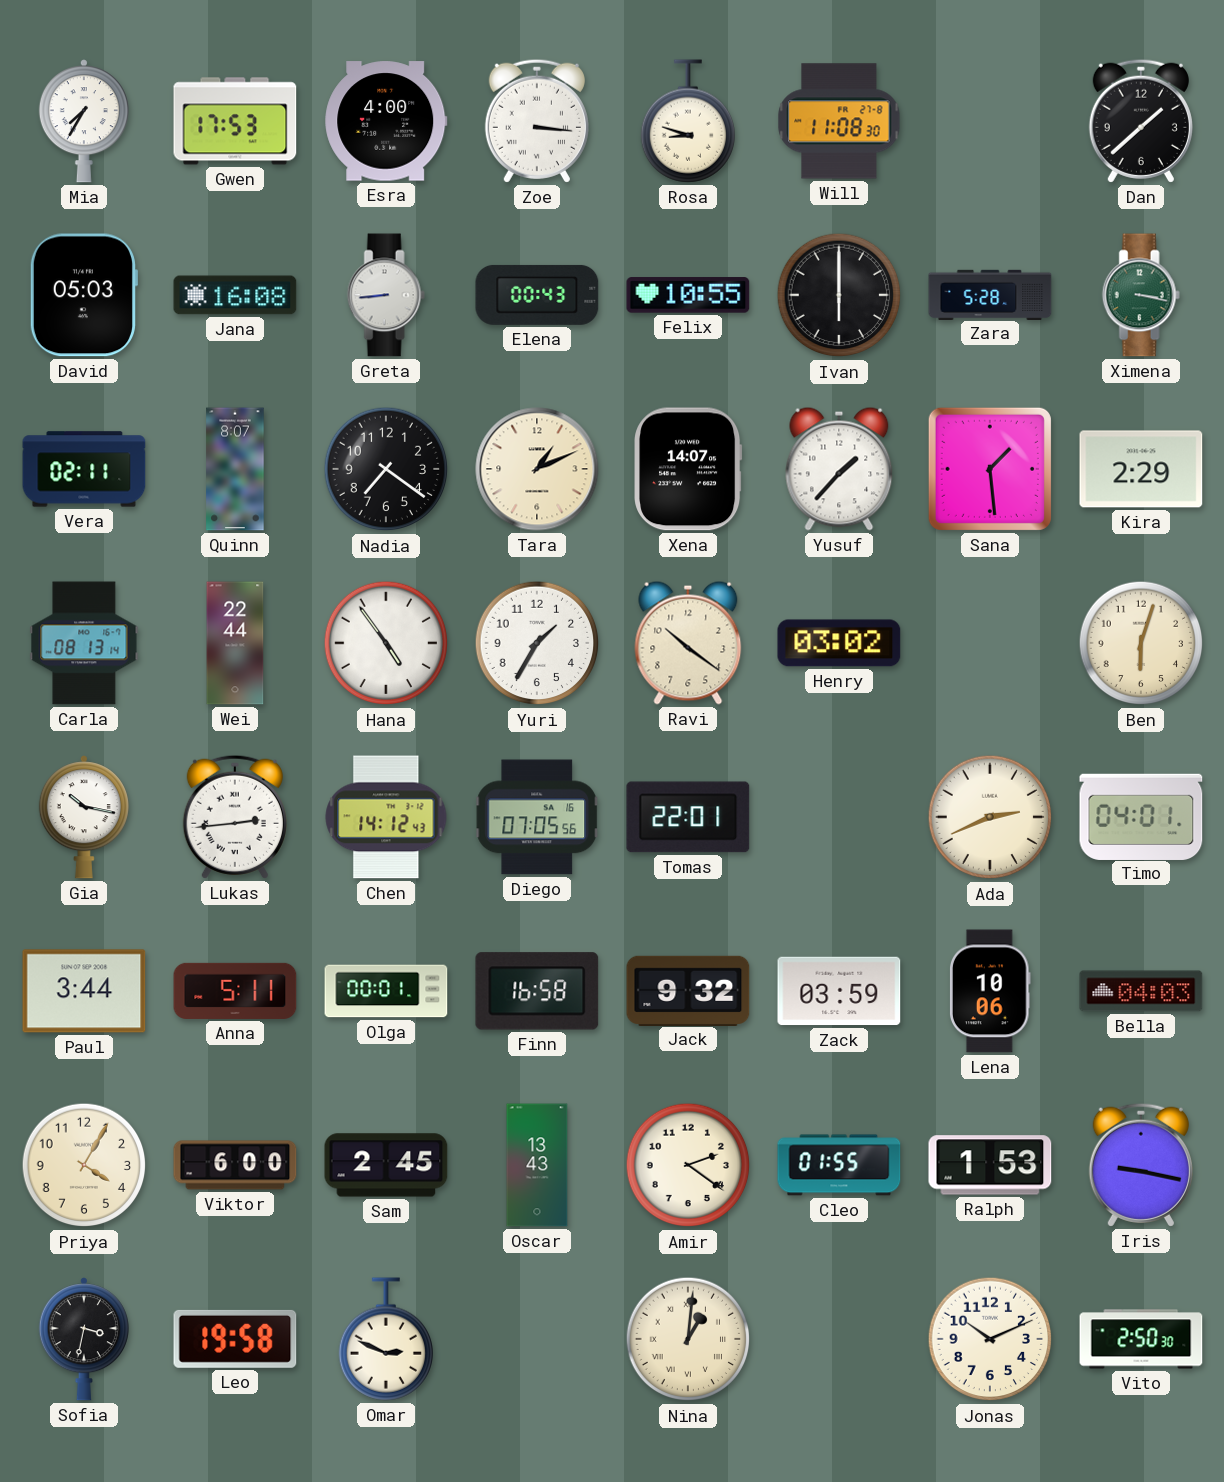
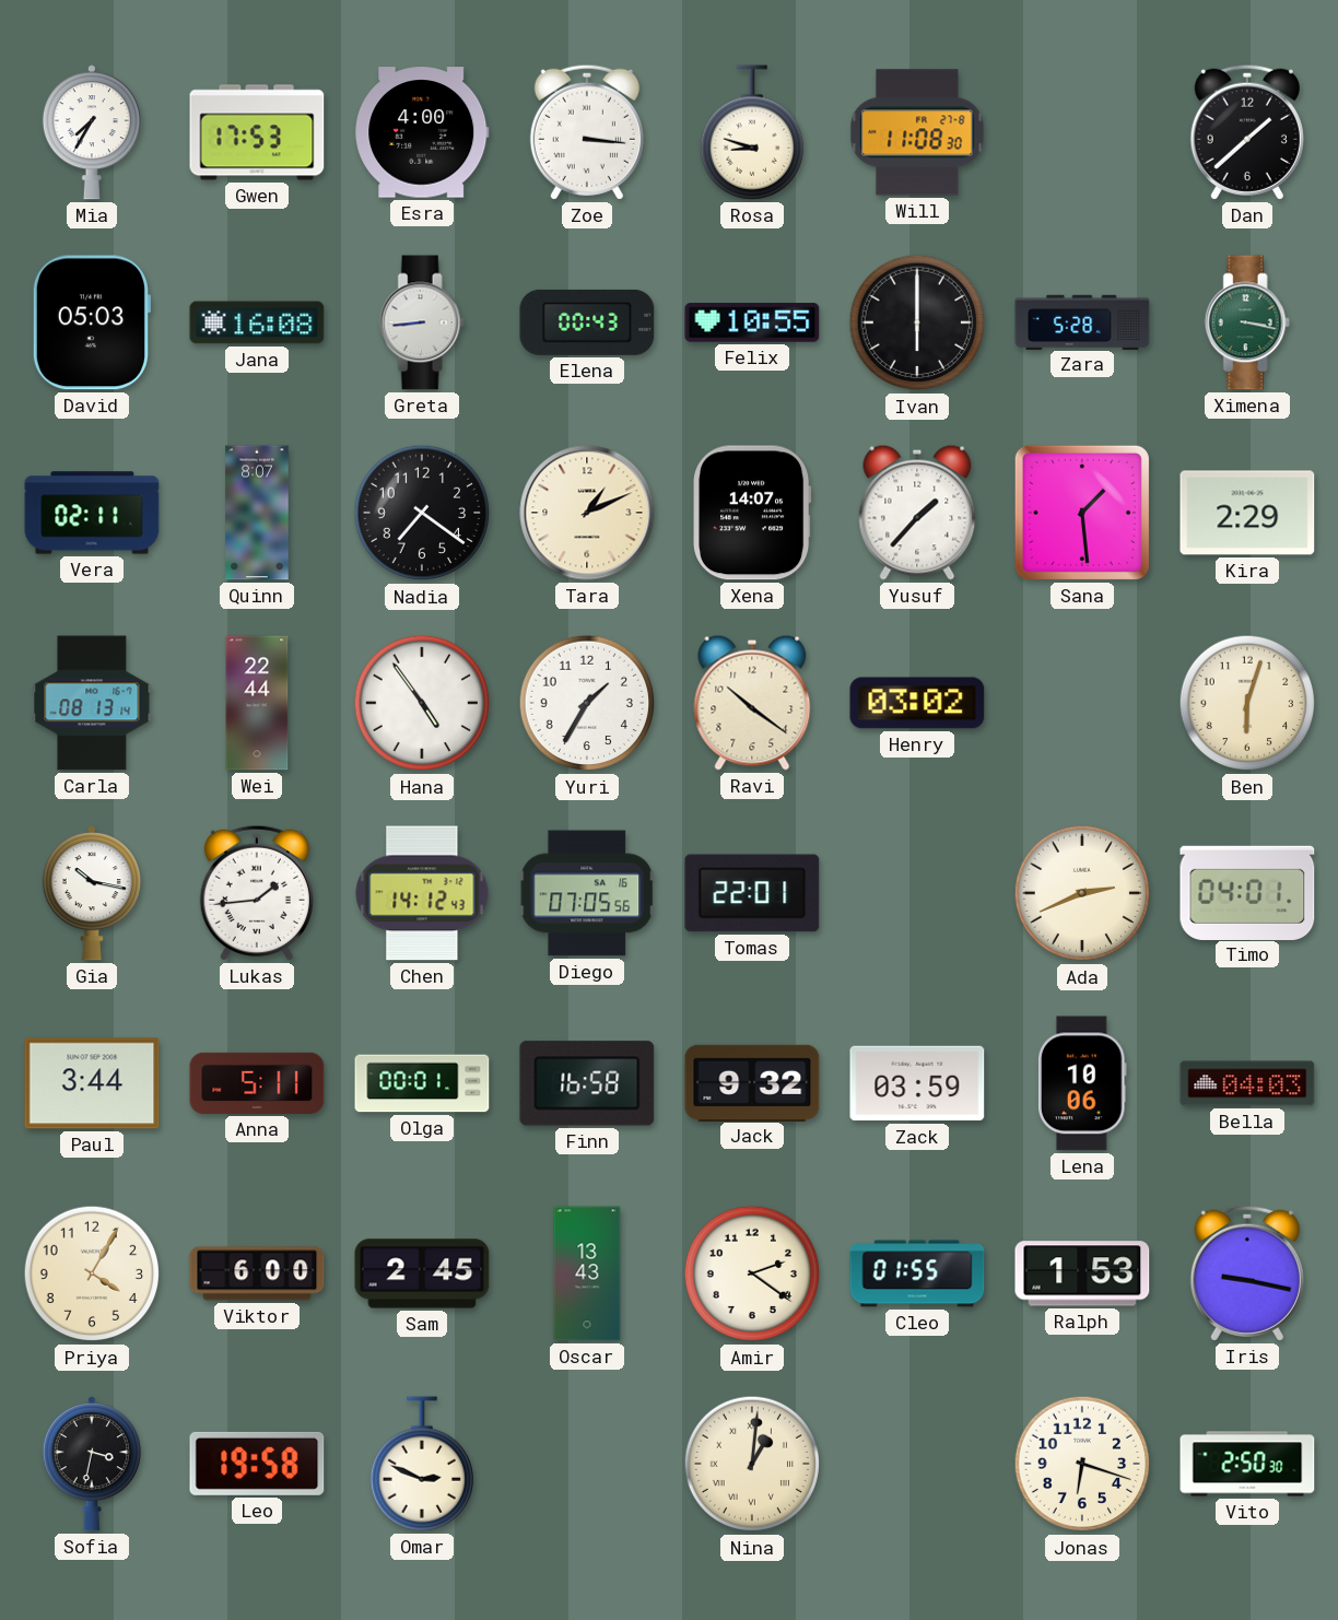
Lukas: 2:44 -> 1:44 (257, 893)
Jonas: 10:11 -> 6:18 (1082, 1464)
